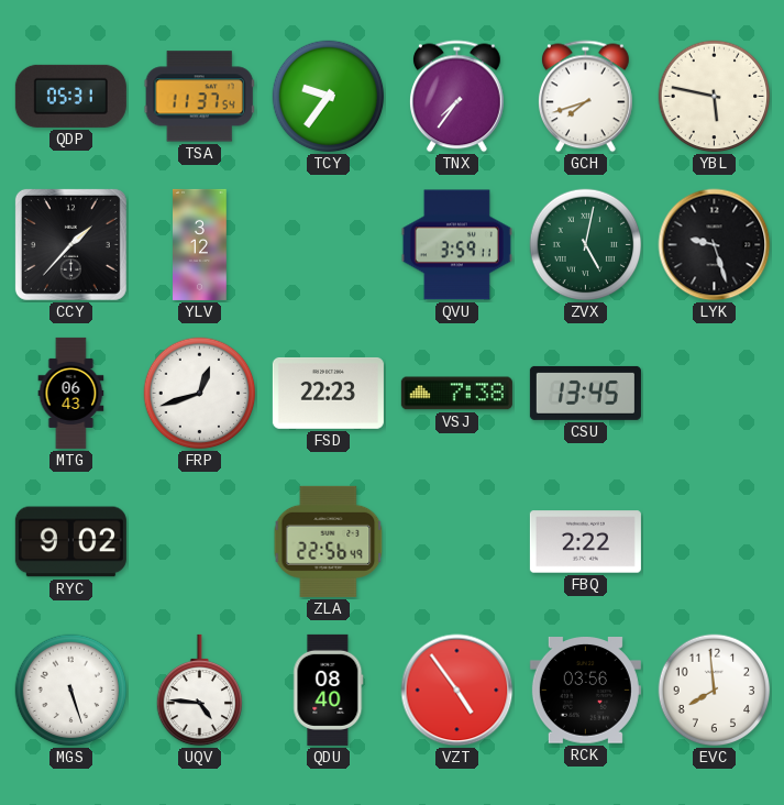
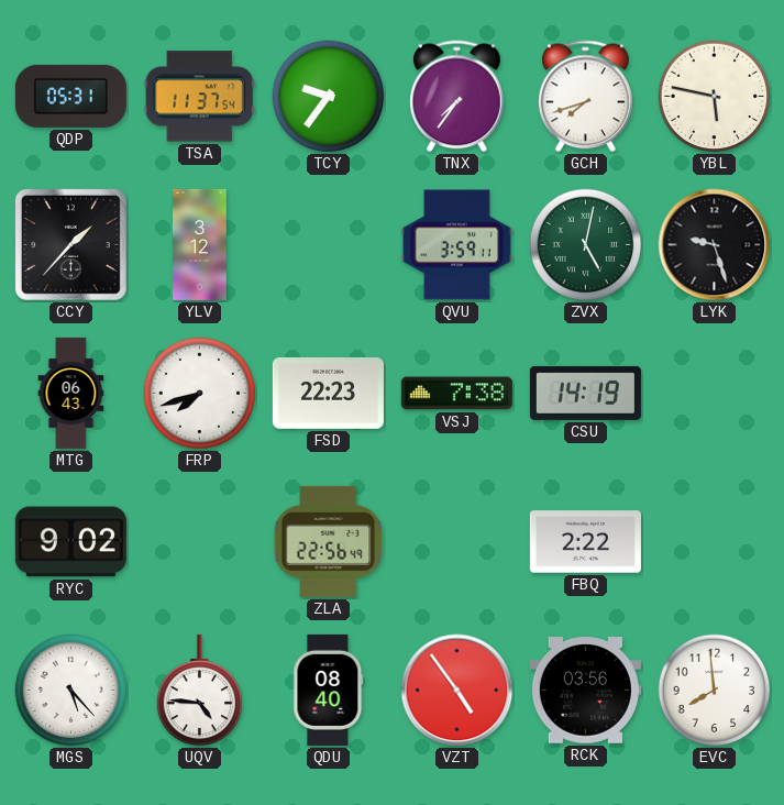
FRP: 12:42 -> 7:42 (200, 394)
CSU: 13:45 -> 14:19 (585, 393)
MGS: 5:27 -> 5:23 (71, 691)
